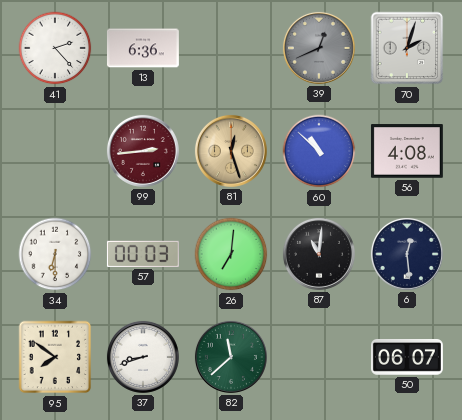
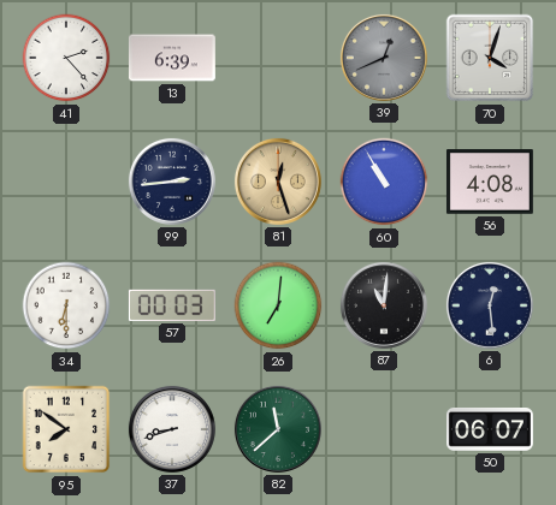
13: 6:36 -> 6:39 (172, 58)
70: 2:03 -> 4:03 (490, 58)
99 dial: burgundy -> navy (172, 182)
60: 10:52 -> 10:55 (384, 182)
